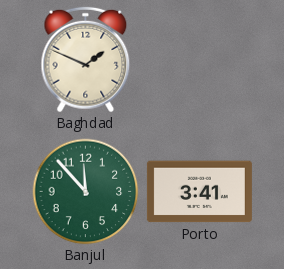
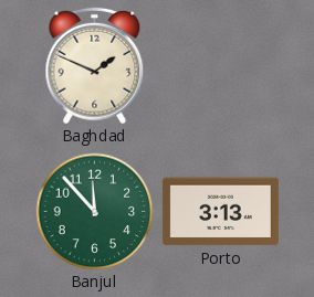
Porto: 3:41 -> 3:13 (220, 212)
